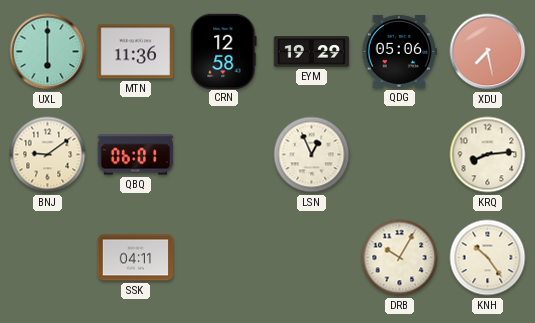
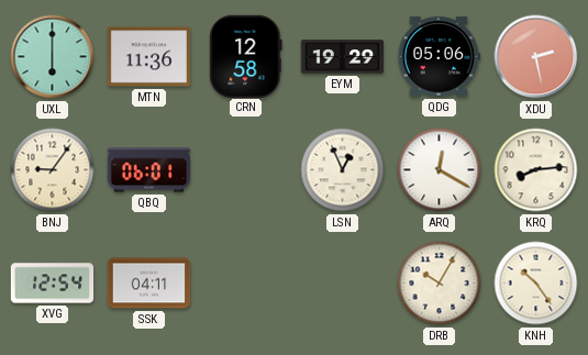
XDU: 7:28 -> 2:28 (536, 57)
BNJ: 9:09 -> 9:06 (53, 170)
ARQ: none -> 12:20 (440, 170)
XVG: none -> 12:54 (53, 284)
